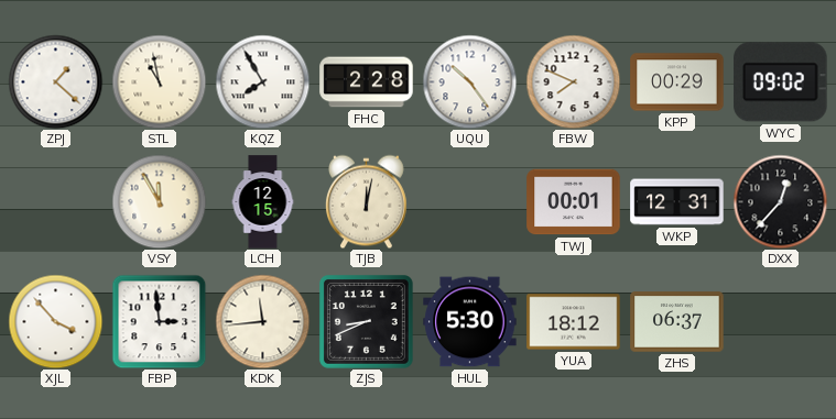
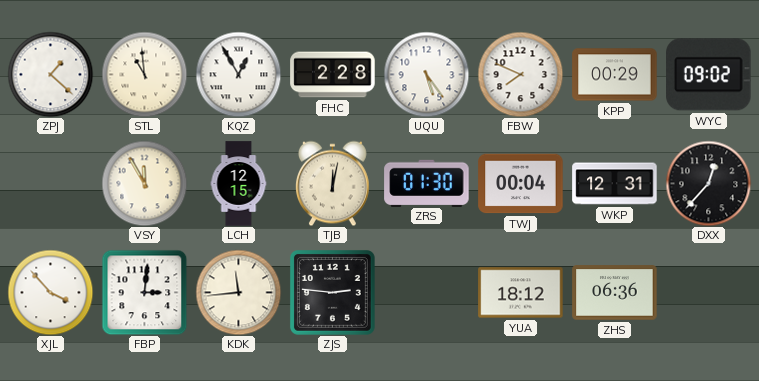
STL: 10:58 -> 10:59 (144, 74)
KQZ: 7:55 -> 12:55 (238, 74)
UQU: 10:24 -> 5:24 (426, 74)
ZRS: none -> 01:30 (427, 183)
TWJ: 00:01 -> 00:04 (521, 184)
FBP: 2:59 -> 3:01 (144, 292)
ZJS: 8:41 -> 2:46 (332, 292)
HUL: 5:30 -> none (470, 322)
ZHS: 06:37 -> 06:36 (615, 293)
